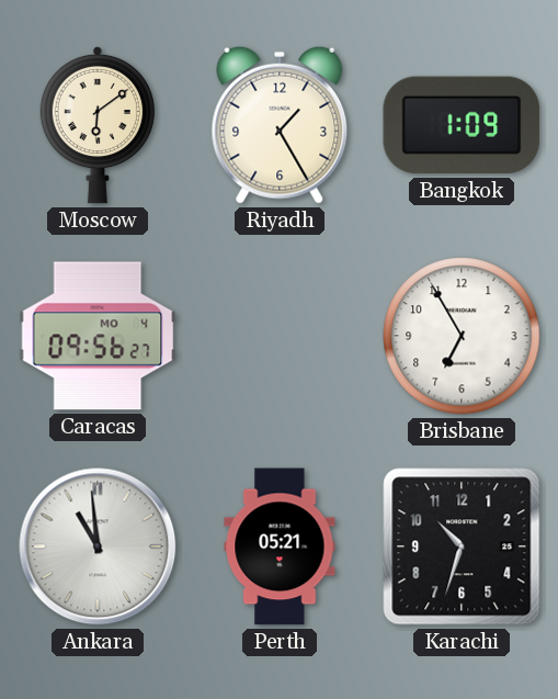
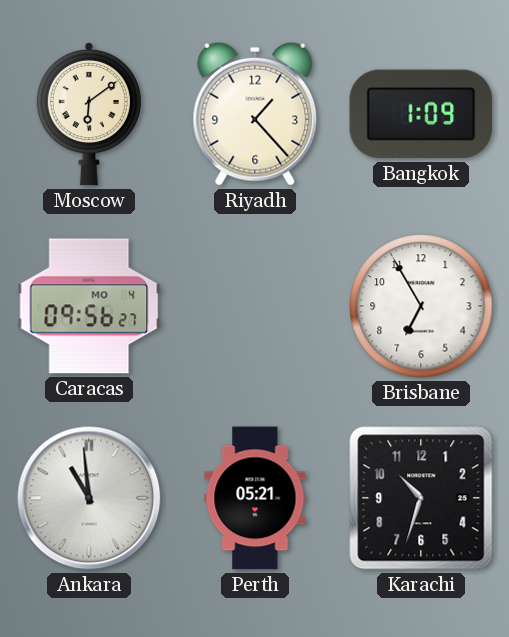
Riyadh: 1:25 -> 1:23 (255, 114)
